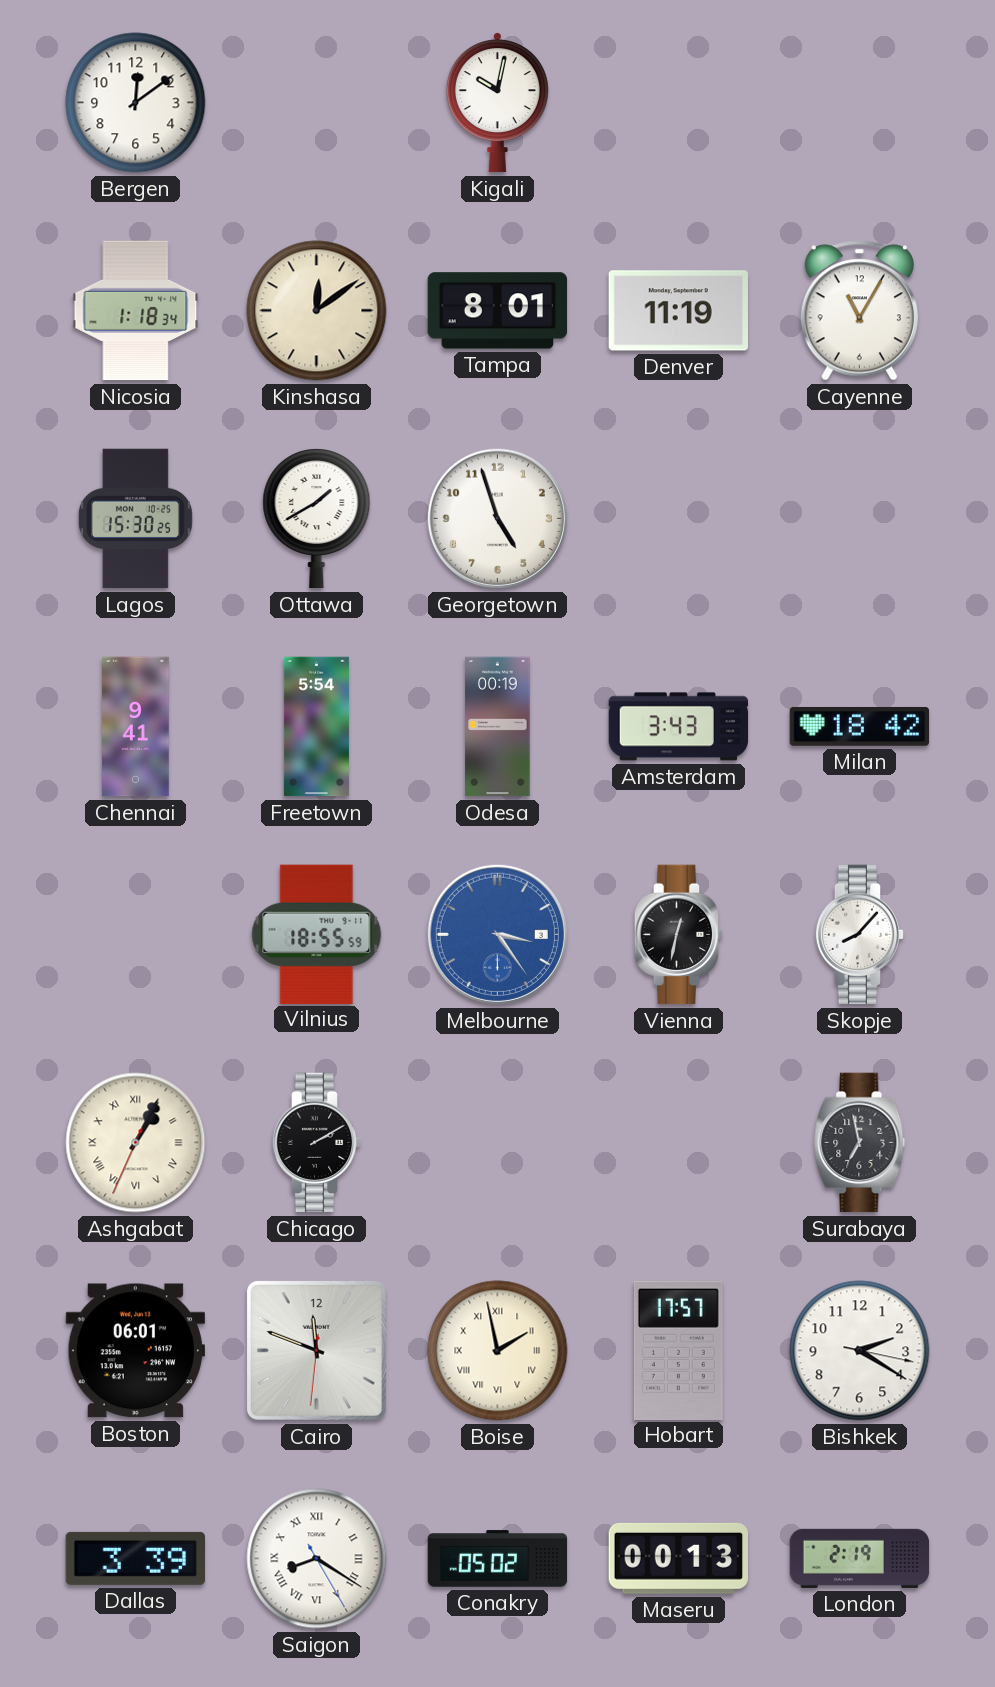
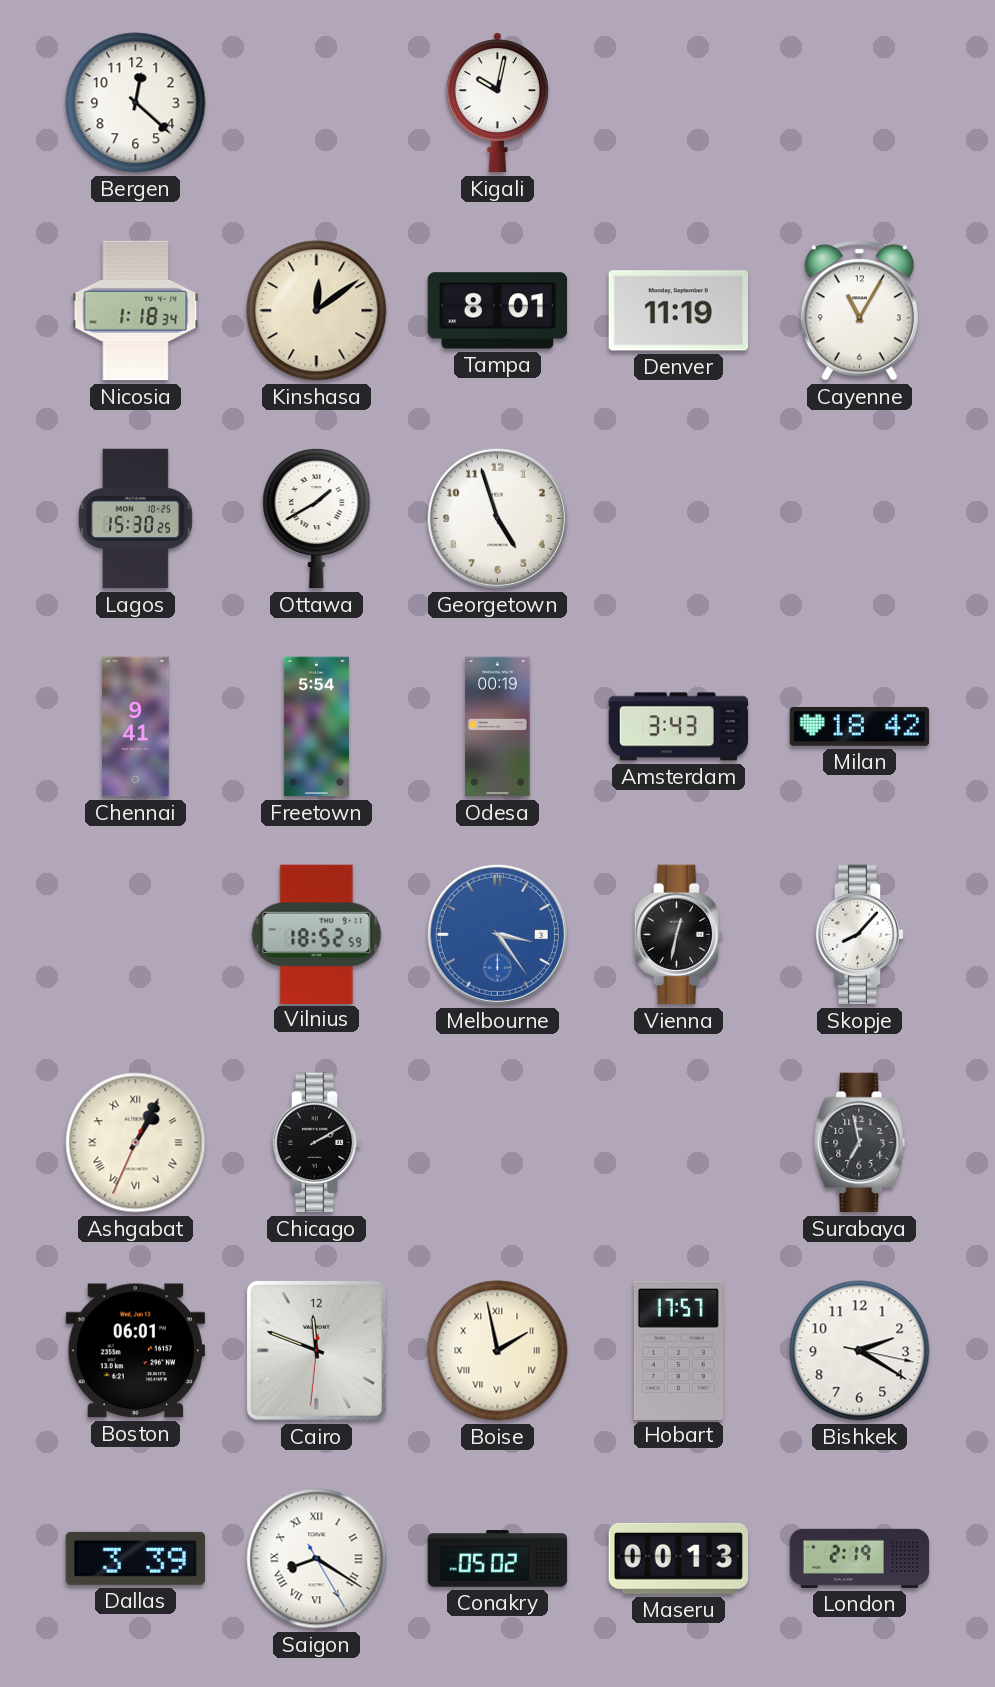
Bergen: 12:09 -> 12:22 (136, 103)
Vilnius: 18:55 -> 18:52 (317, 934)
